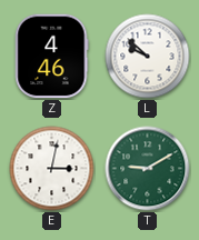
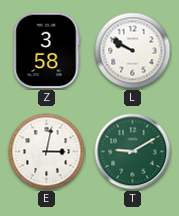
Z: 4:46 -> 3:58 (46, 51)
L: 9:52 -> 9:50 (133, 51)
